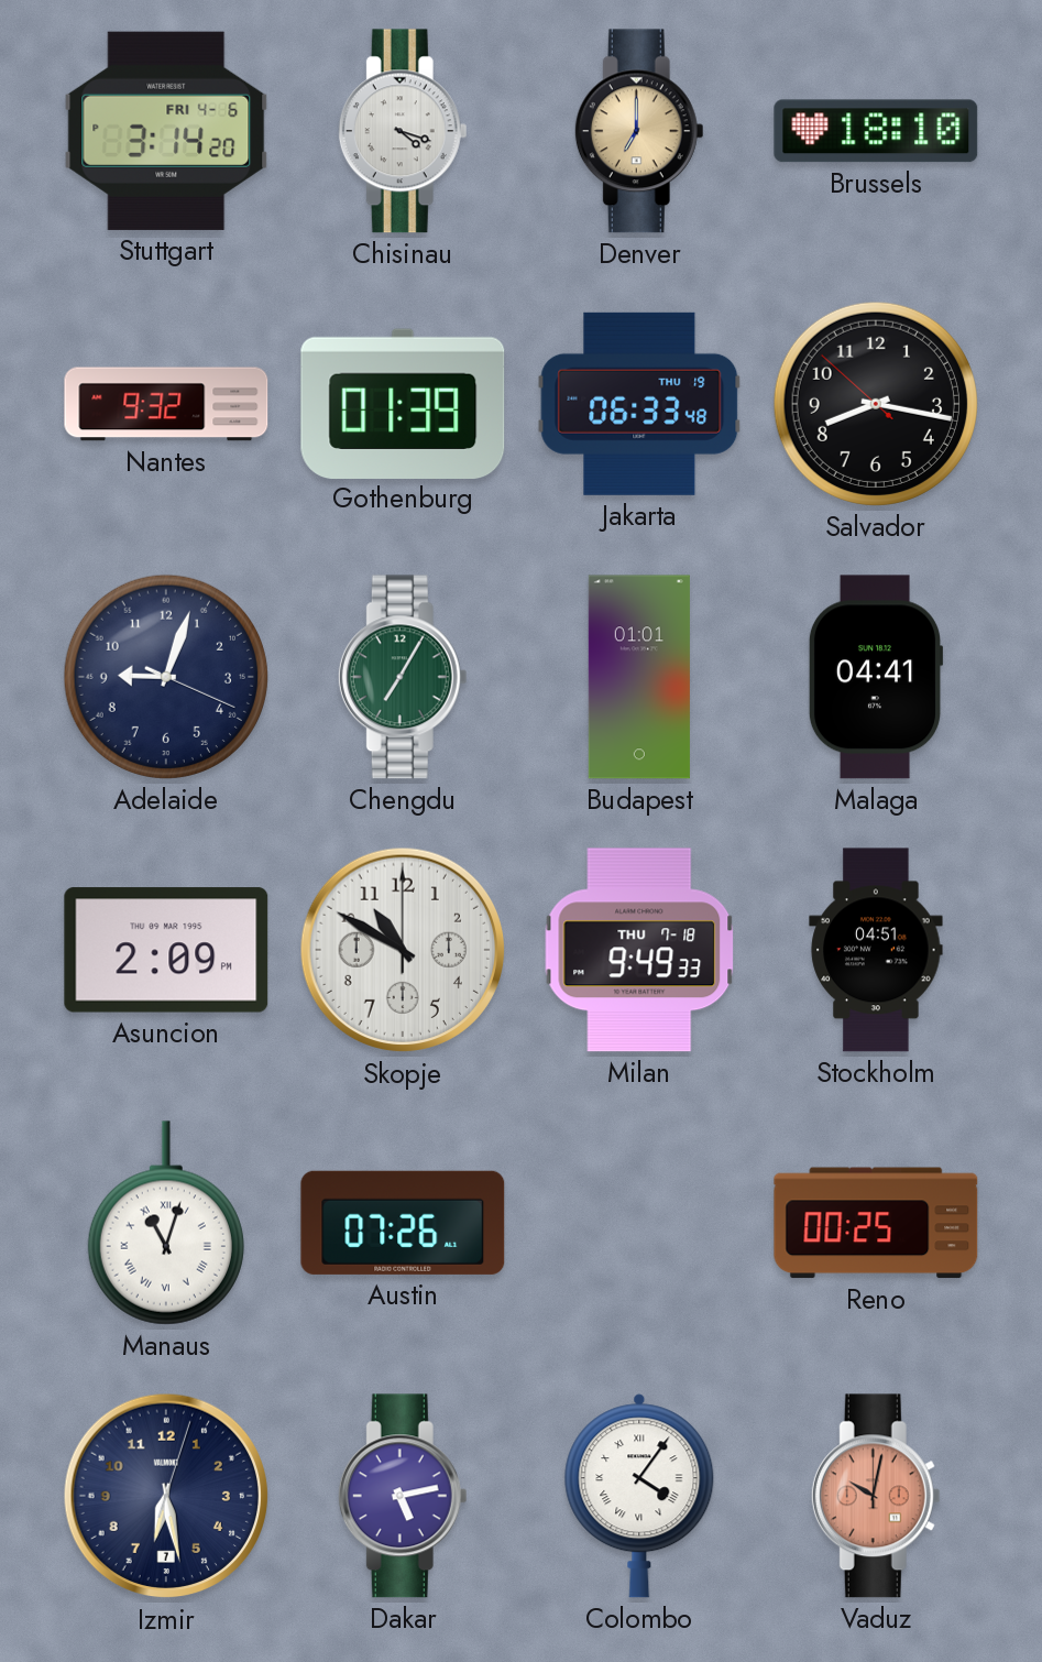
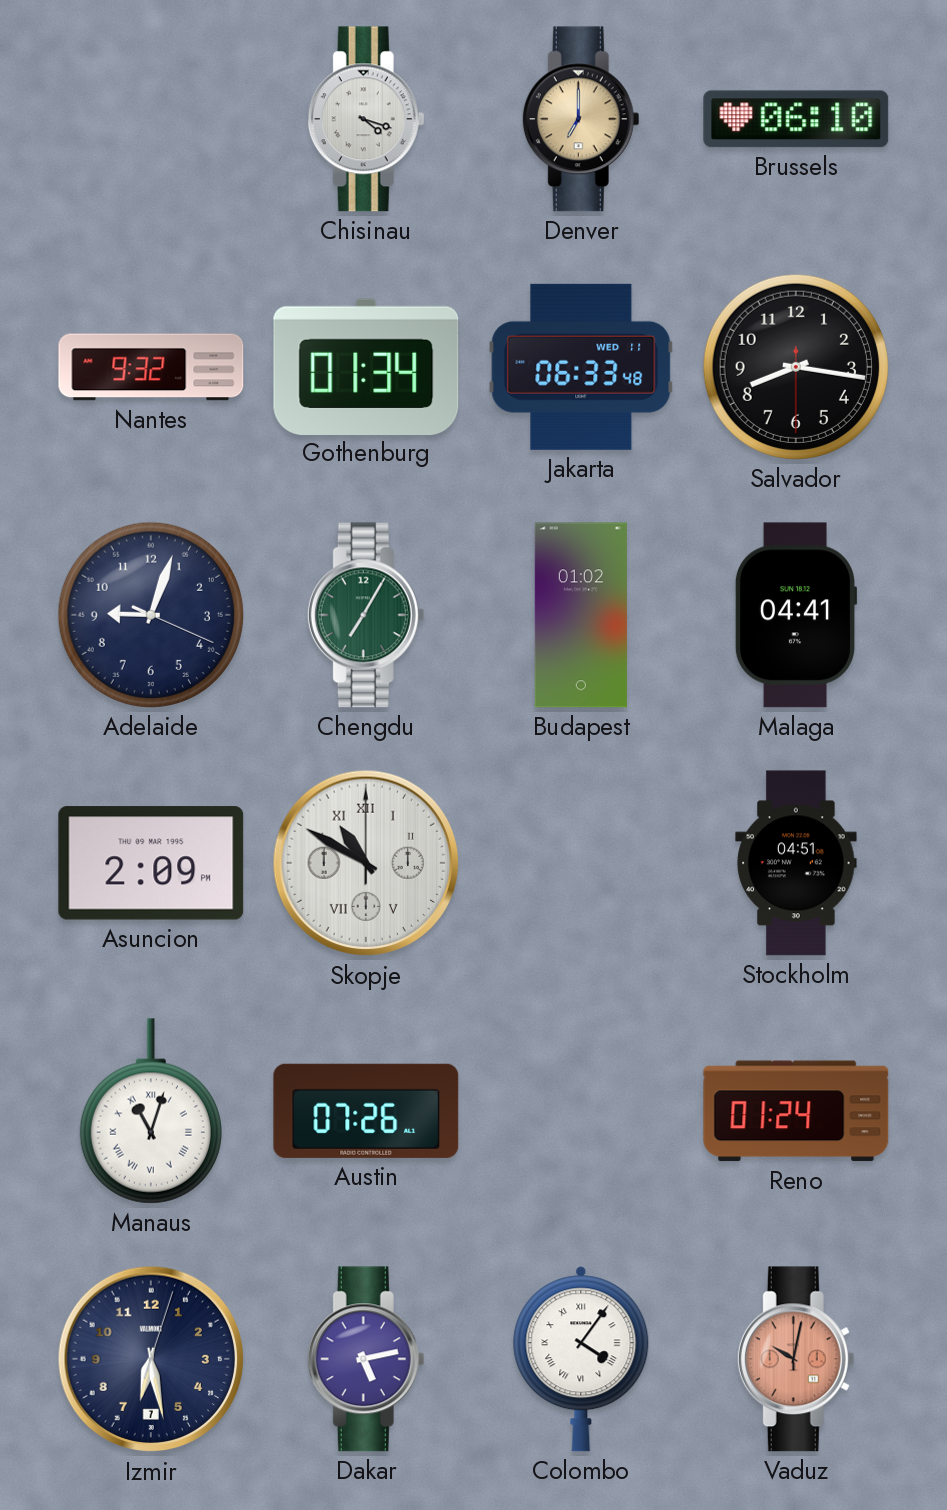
Stuttgart: 3:14 -> none (166, 131)
Brussels: 18:10 -> 06:10 (796, 119)
Gothenburg: 01:39 -> 01:34 (366, 366)
Jakarta date: THU 19 -> WED 11 (581, 367)
Salvador: 8:16:52 -> 8:16:30 (796, 367)
Budapest: 01:01 -> 01:02 (581, 615)
Skopje numerals: Arabic -> Roman (366, 863)
Milan: 9:49 -> none (639, 950)
Reno: 00:25 -> 01:24 (796, 1111)
